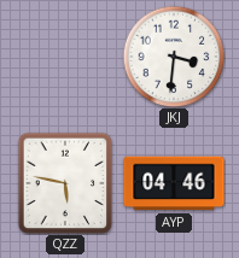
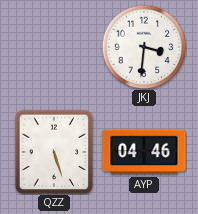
QZZ: 5:47 -> 5:27 (54, 152)
